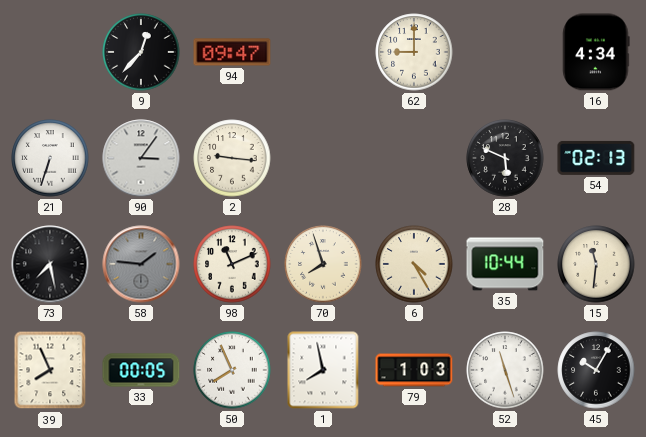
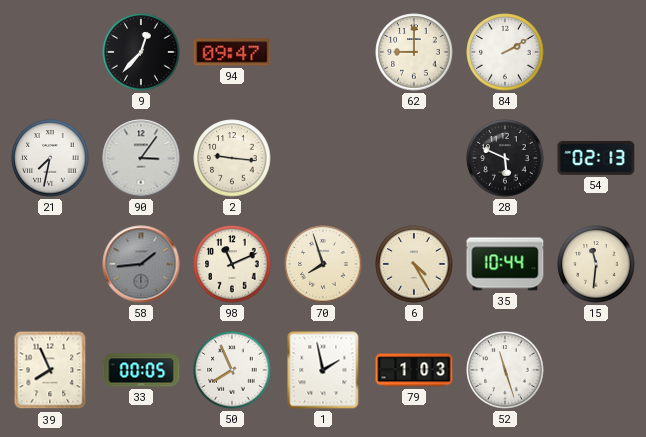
84: none -> 2:10 (505, 52)
16: 4:34 -> none (596, 52)
21: 6:33 -> 7:32 (50, 158)
73: 7:28 -> none (50, 264)
58: 1:46 -> 1:44 (141, 264)
1: 7:58 -> 1:58 (323, 370)
45: 10:05 -> none (596, 370)
